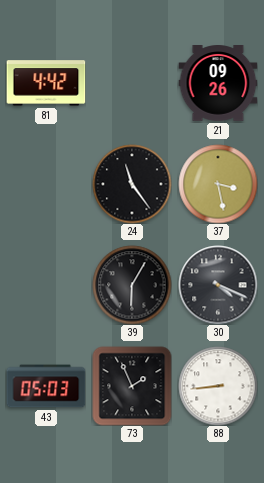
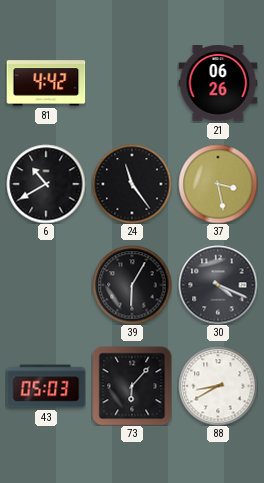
21: 09:26 -> 06:26 (218, 84)
6: none -> 10:40 (46, 184)
73: 1:56 -> 6:07 (132, 386)
88: 8:44 -> 8:40 (218, 386)
